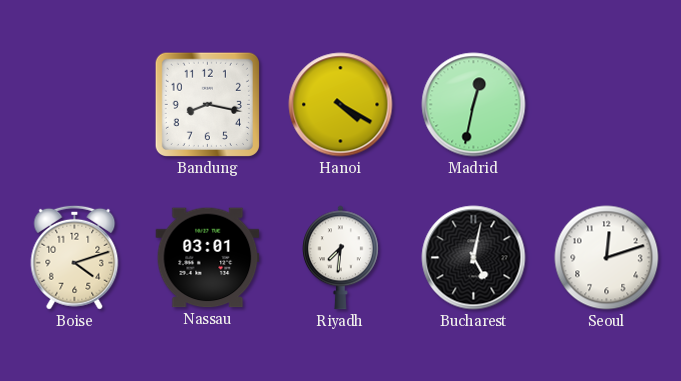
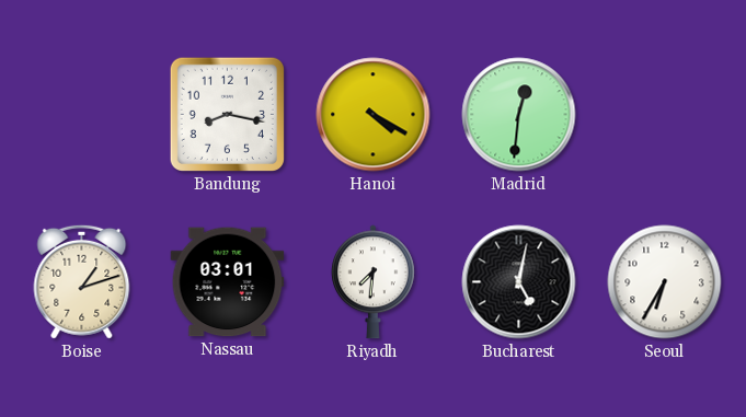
Madrid: 12:32 -> 12:31 (519, 115)
Boise: 4:12 -> 1:12 (82, 281)
Seoul: 12:12 -> 6:35 (665, 282)
